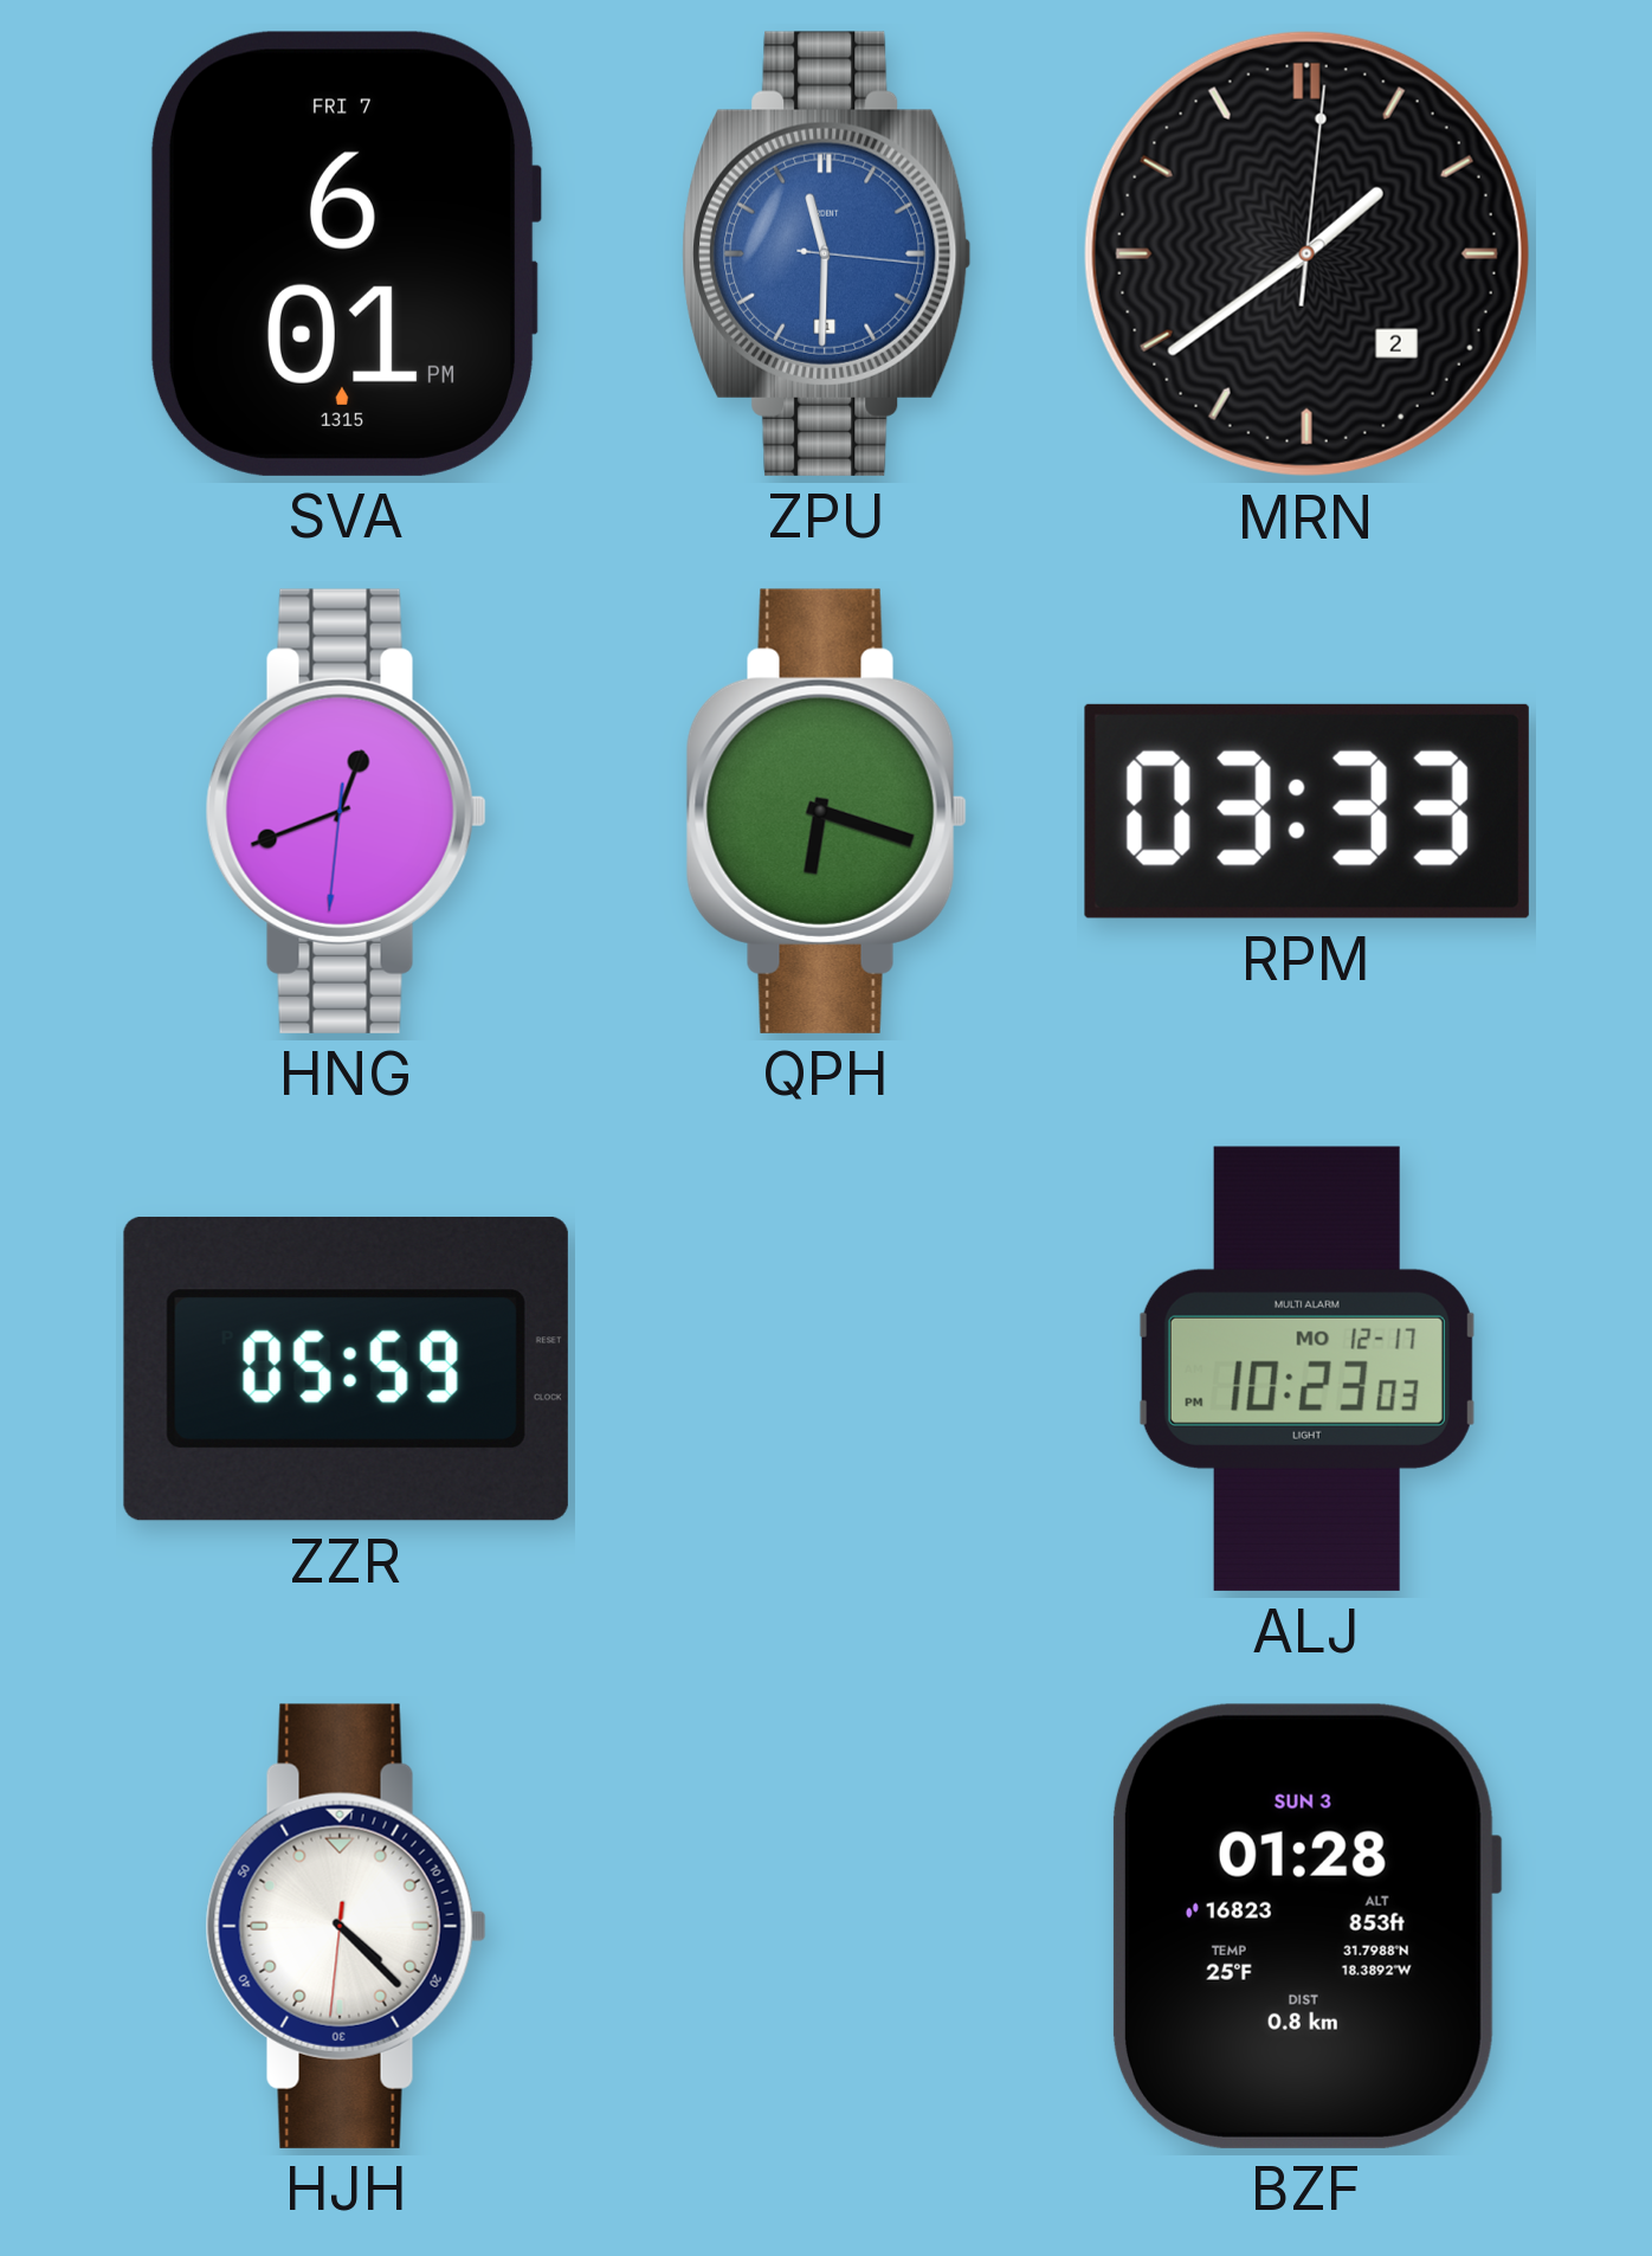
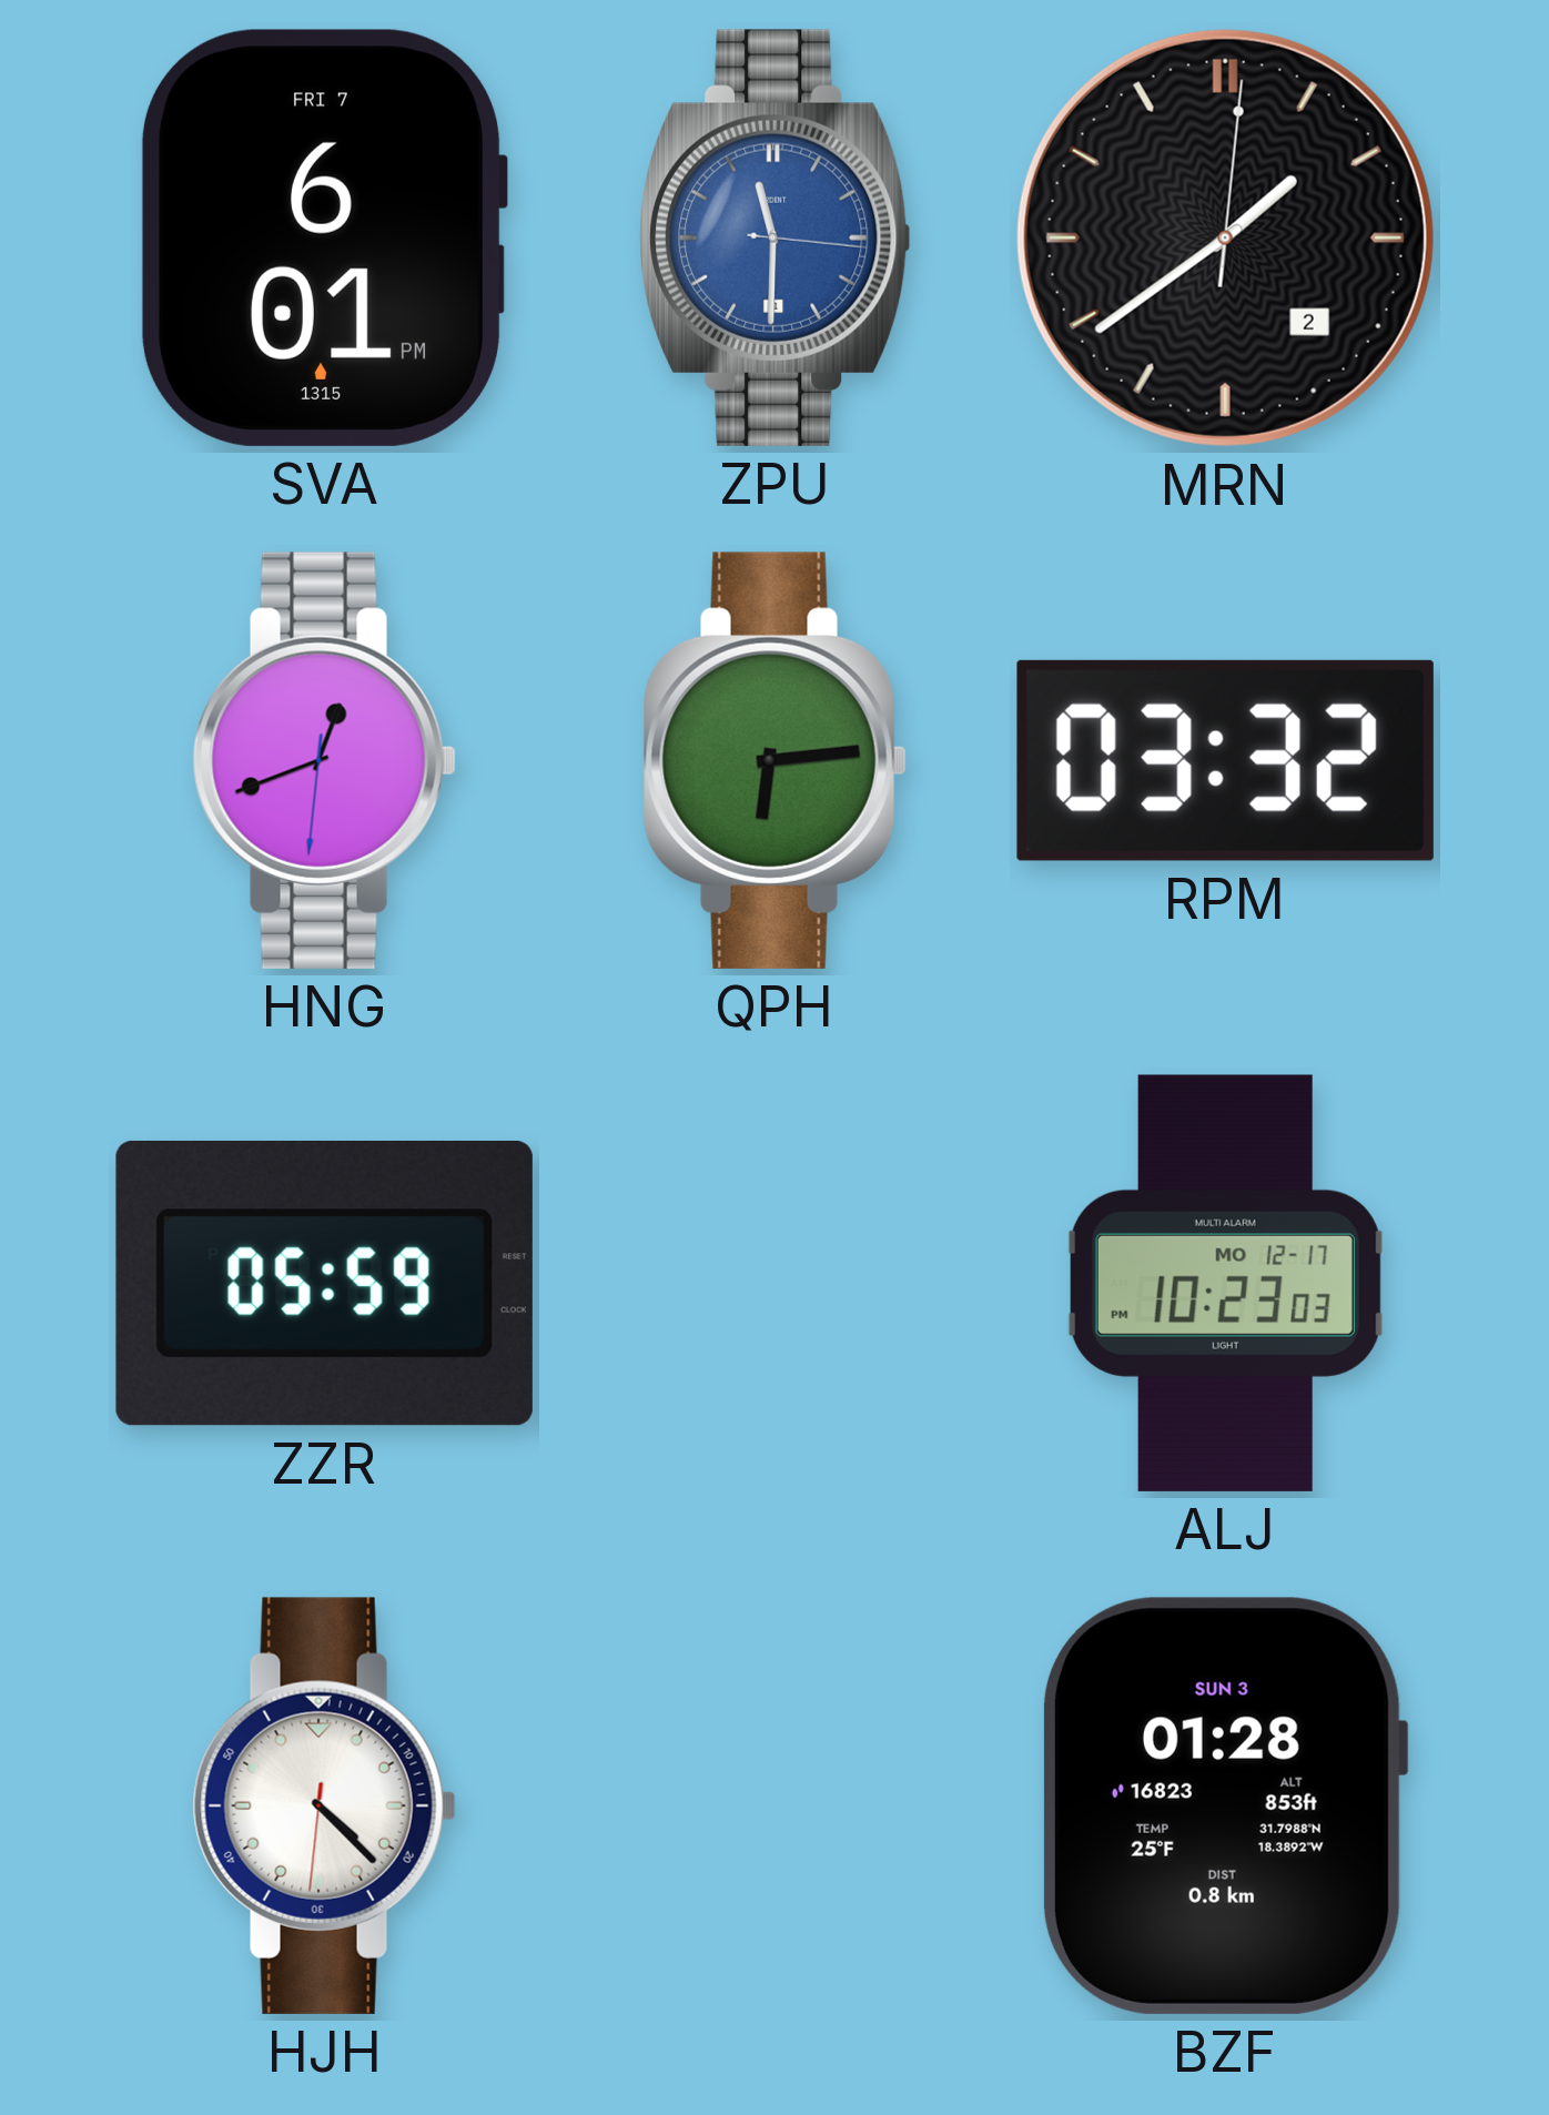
QPH: 6:18 -> 6:14 (774, 760)
RPM: 03:33 -> 03:32 (1225, 760)
